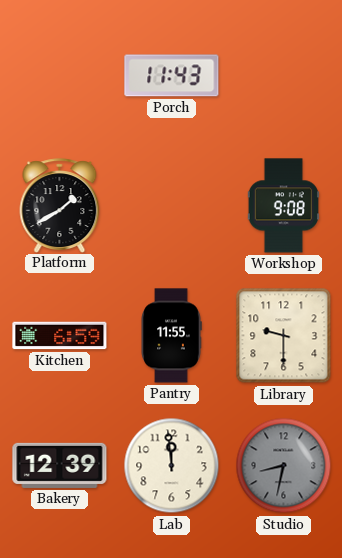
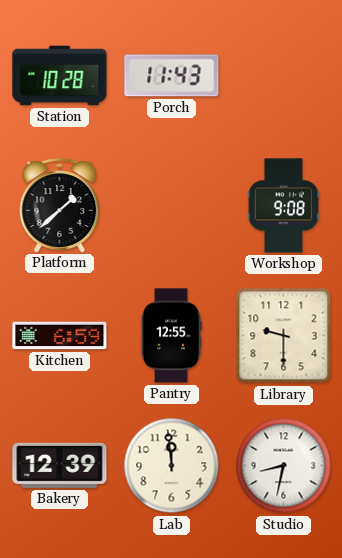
Station: none -> 10:28 (60, 76)
Platform: 1:40 -> 1:38 (60, 205)
Pantry: 11:55 -> 12:55 (171, 336)
Studio dial: grey -> white (284, 466)
